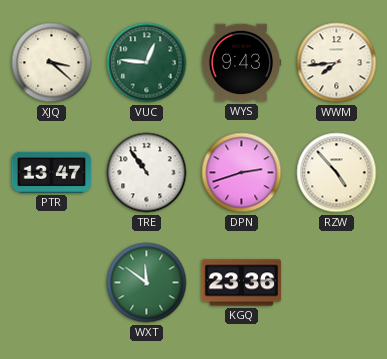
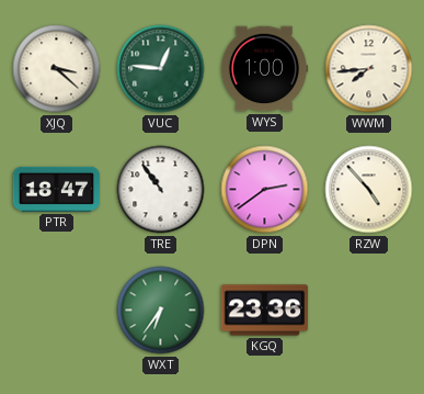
WYS: 9:43 -> 1:00 (264, 69)
PTR: 13:47 -> 18:47 (57, 189)
DPN: 2:42 -> 2:39 (265, 190)
WXT: 11:51 -> 6:36 (161, 311)
